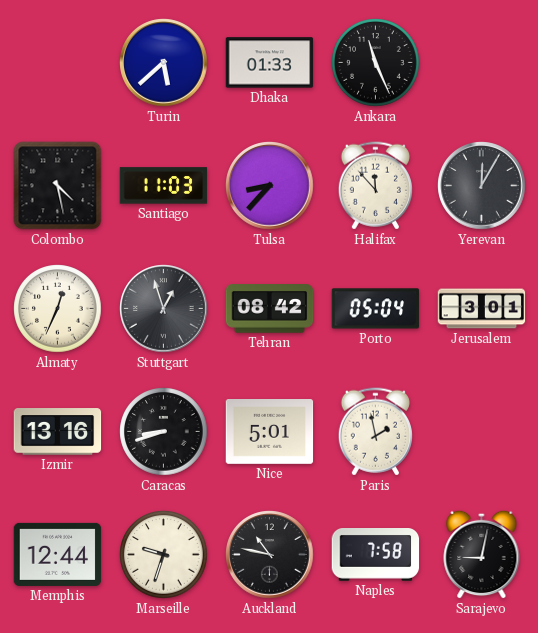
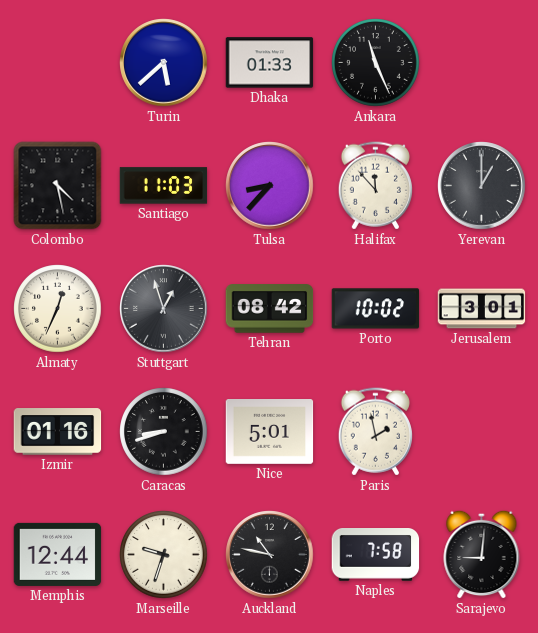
Yerevan: 12:05 -> 1:00 (482, 186)
Porto: 05:04 -> 10:02 (376, 309)
Izmir: 13:16 -> 01:16 (58, 432)
Sarajevo: 9:02 -> 9:01 (482, 554)
